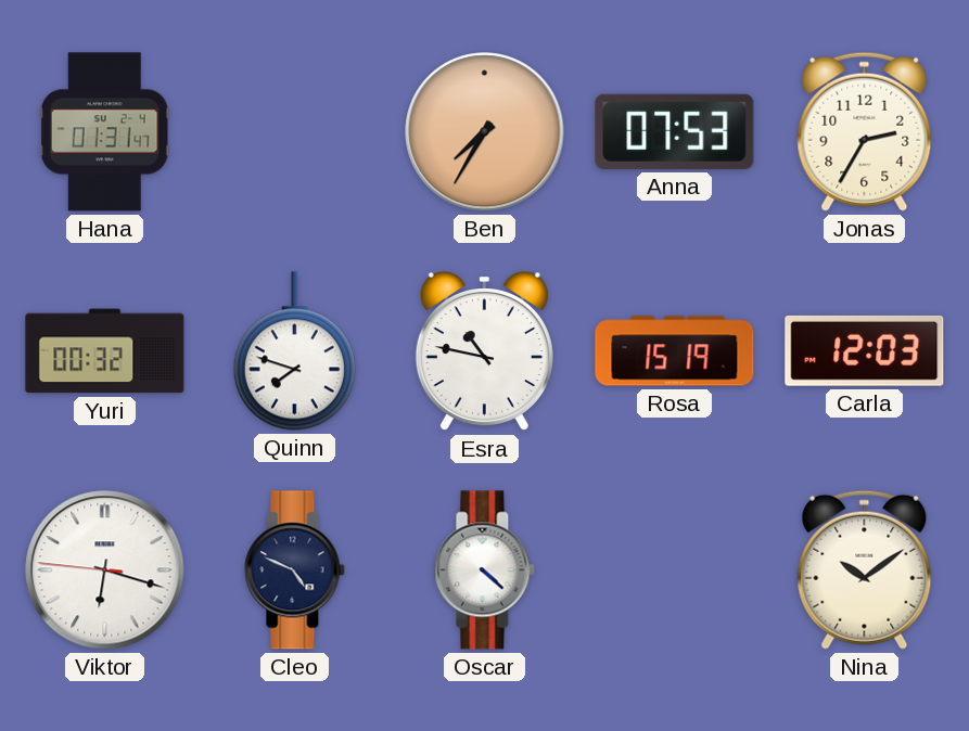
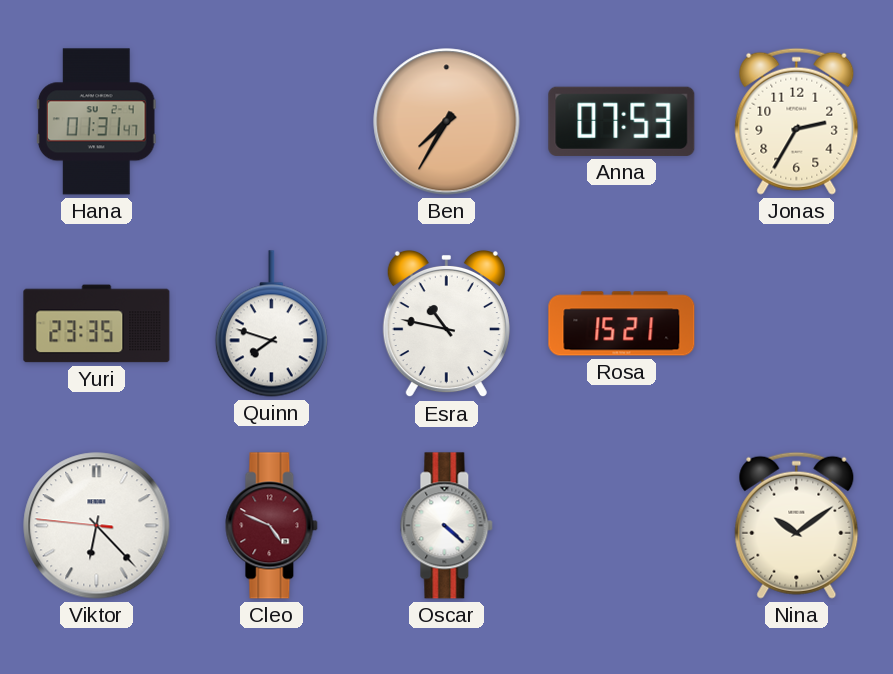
Yuri: 00:32 -> 23:35 (97, 324)
Rosa: 15:19 -> 15:21 (622, 324)
Carla: 12:03 -> none (865, 350)
Viktor: 6:17 -> 6:22 (97, 526)
Cleo dial: navy -> burgundy (272, 526)
